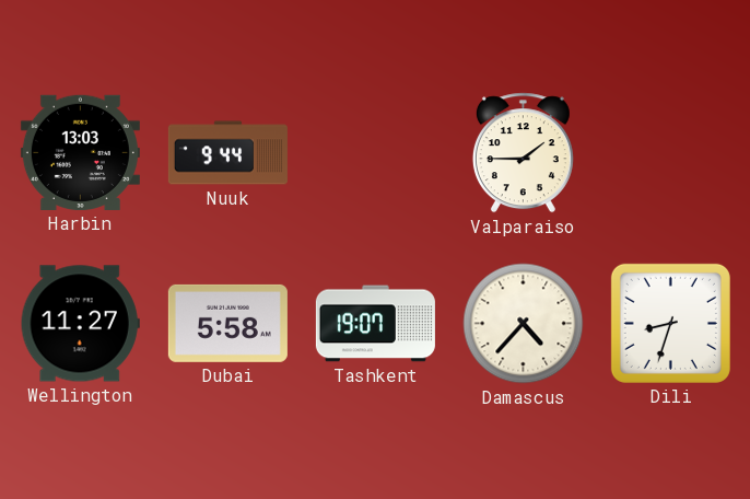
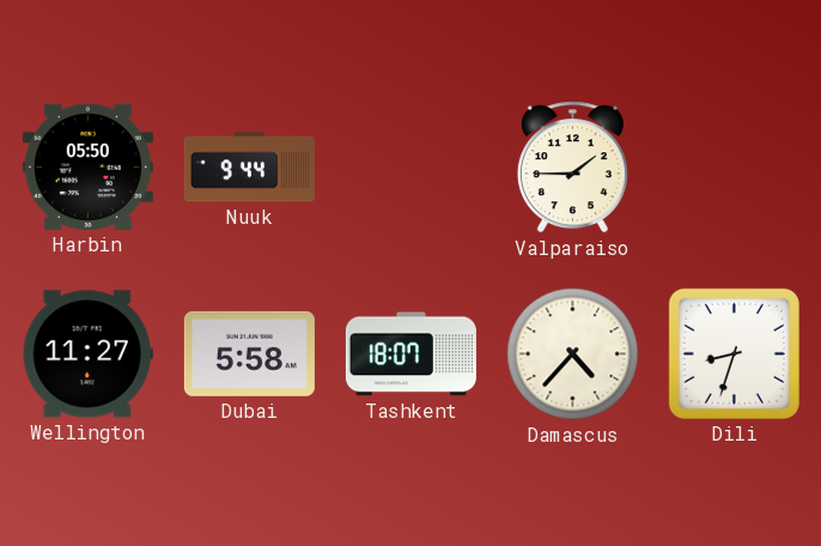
Harbin: 13:03 -> 05:50 (87, 166)
Tashkent: 19:07 -> 18:07 (410, 354)
